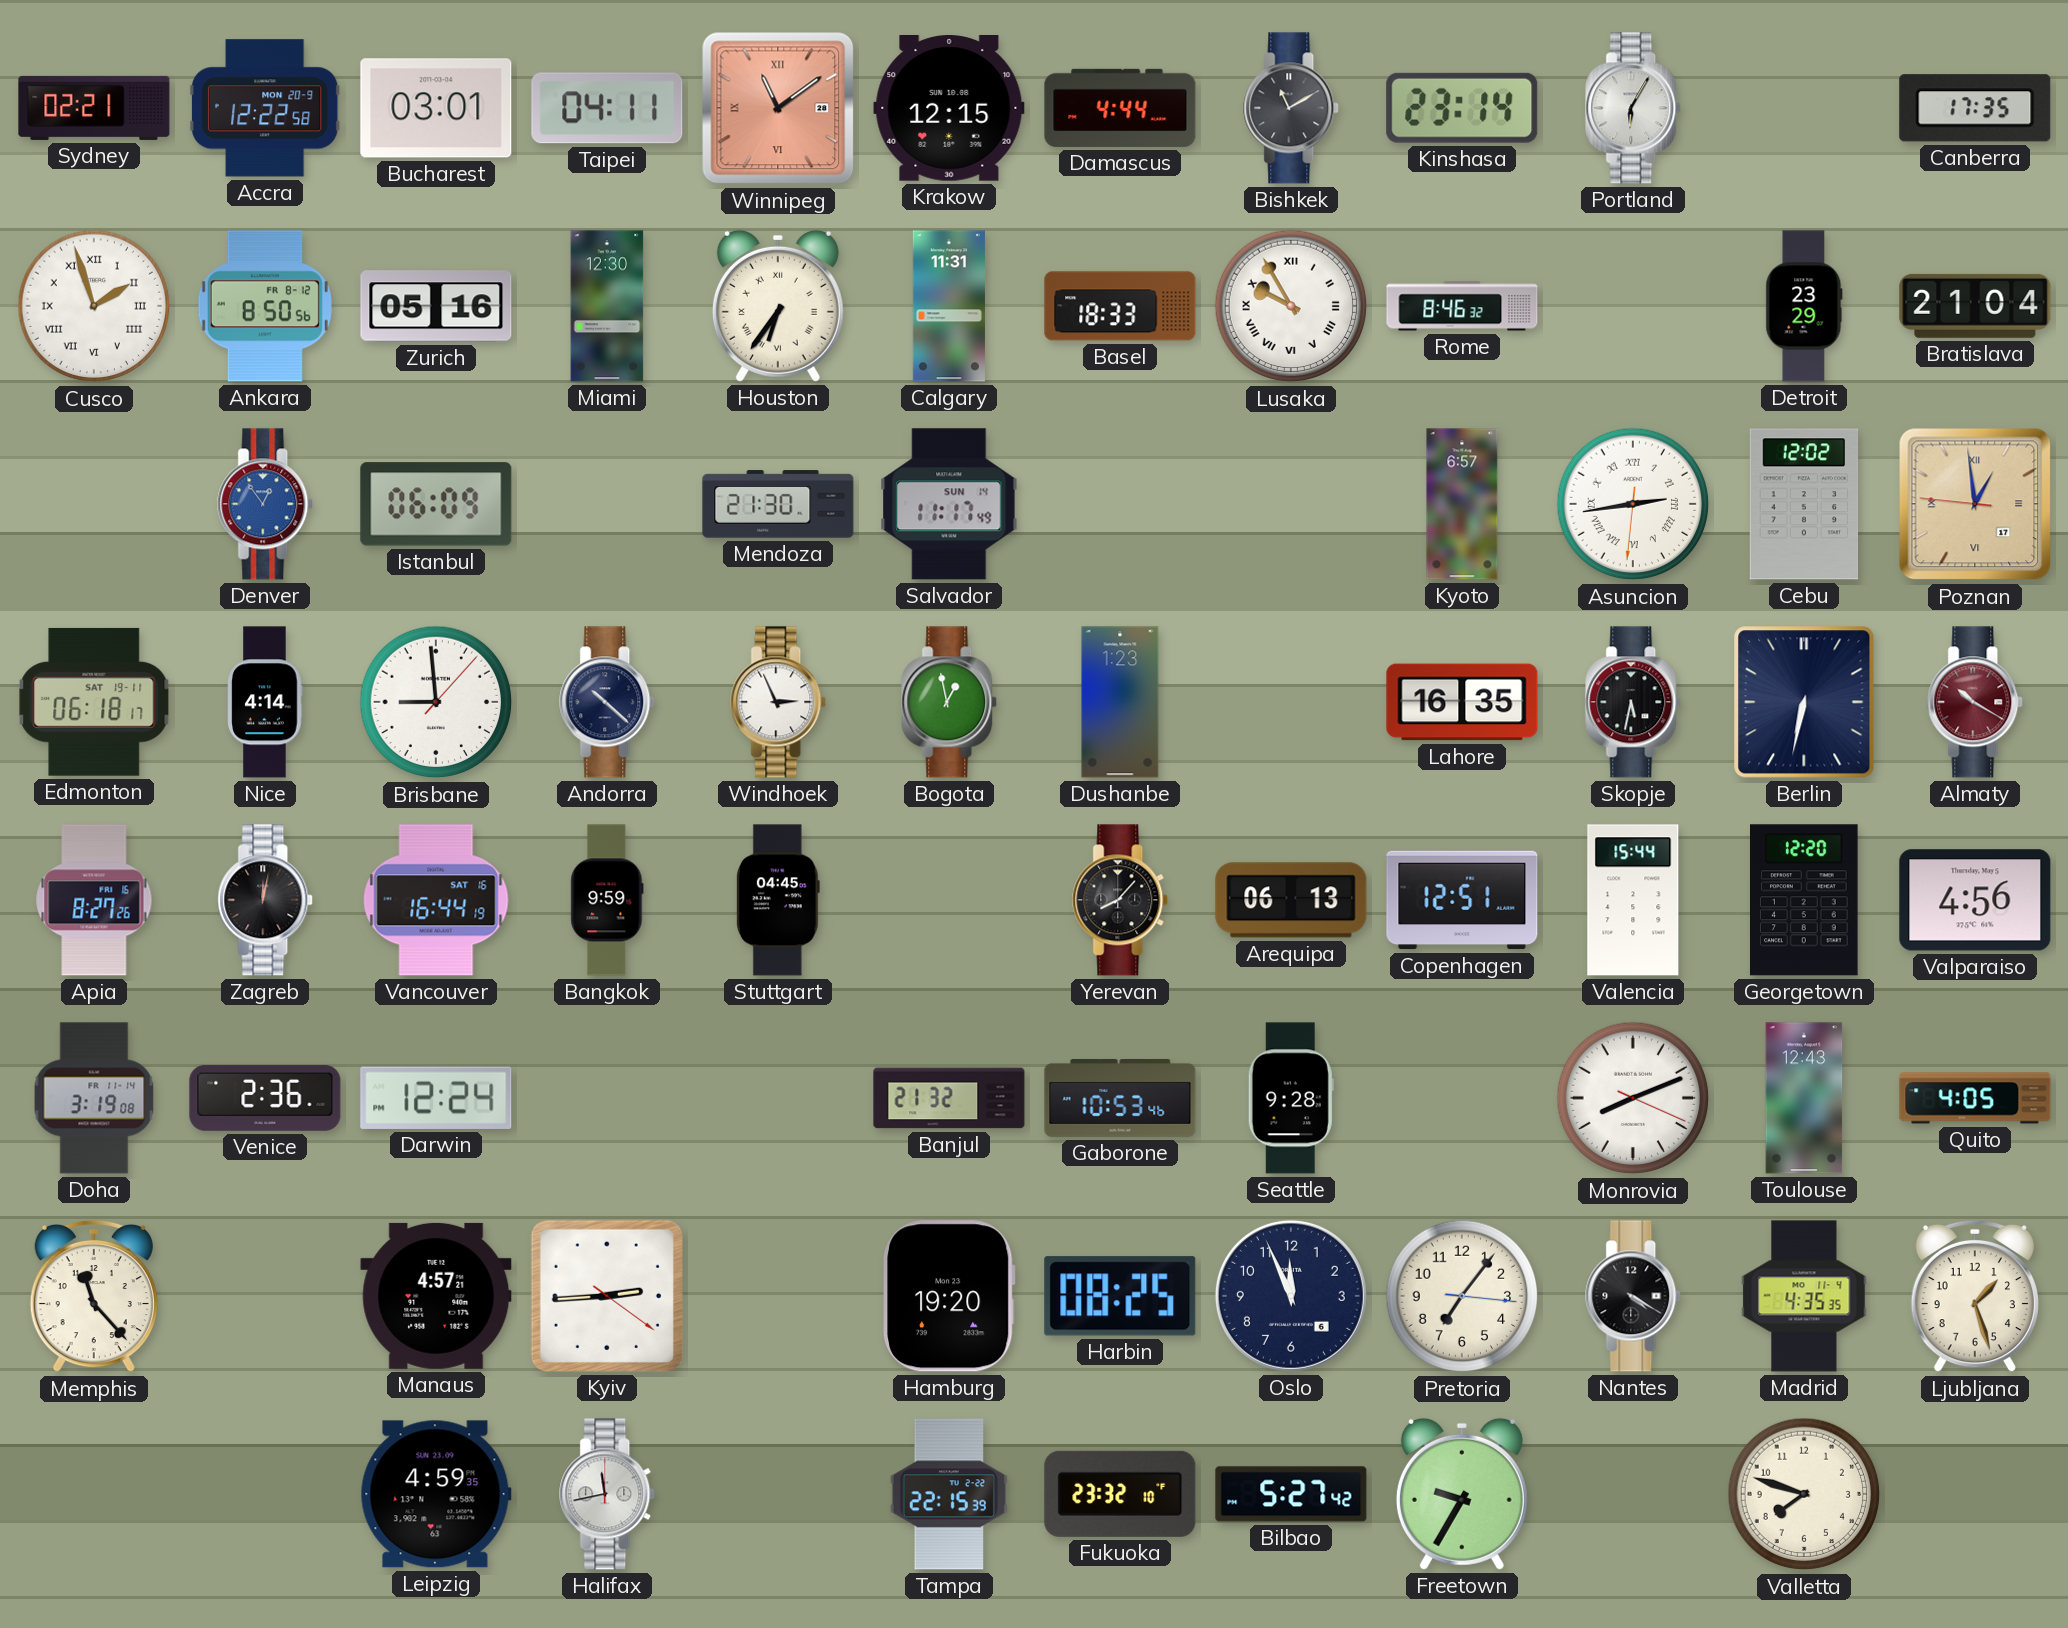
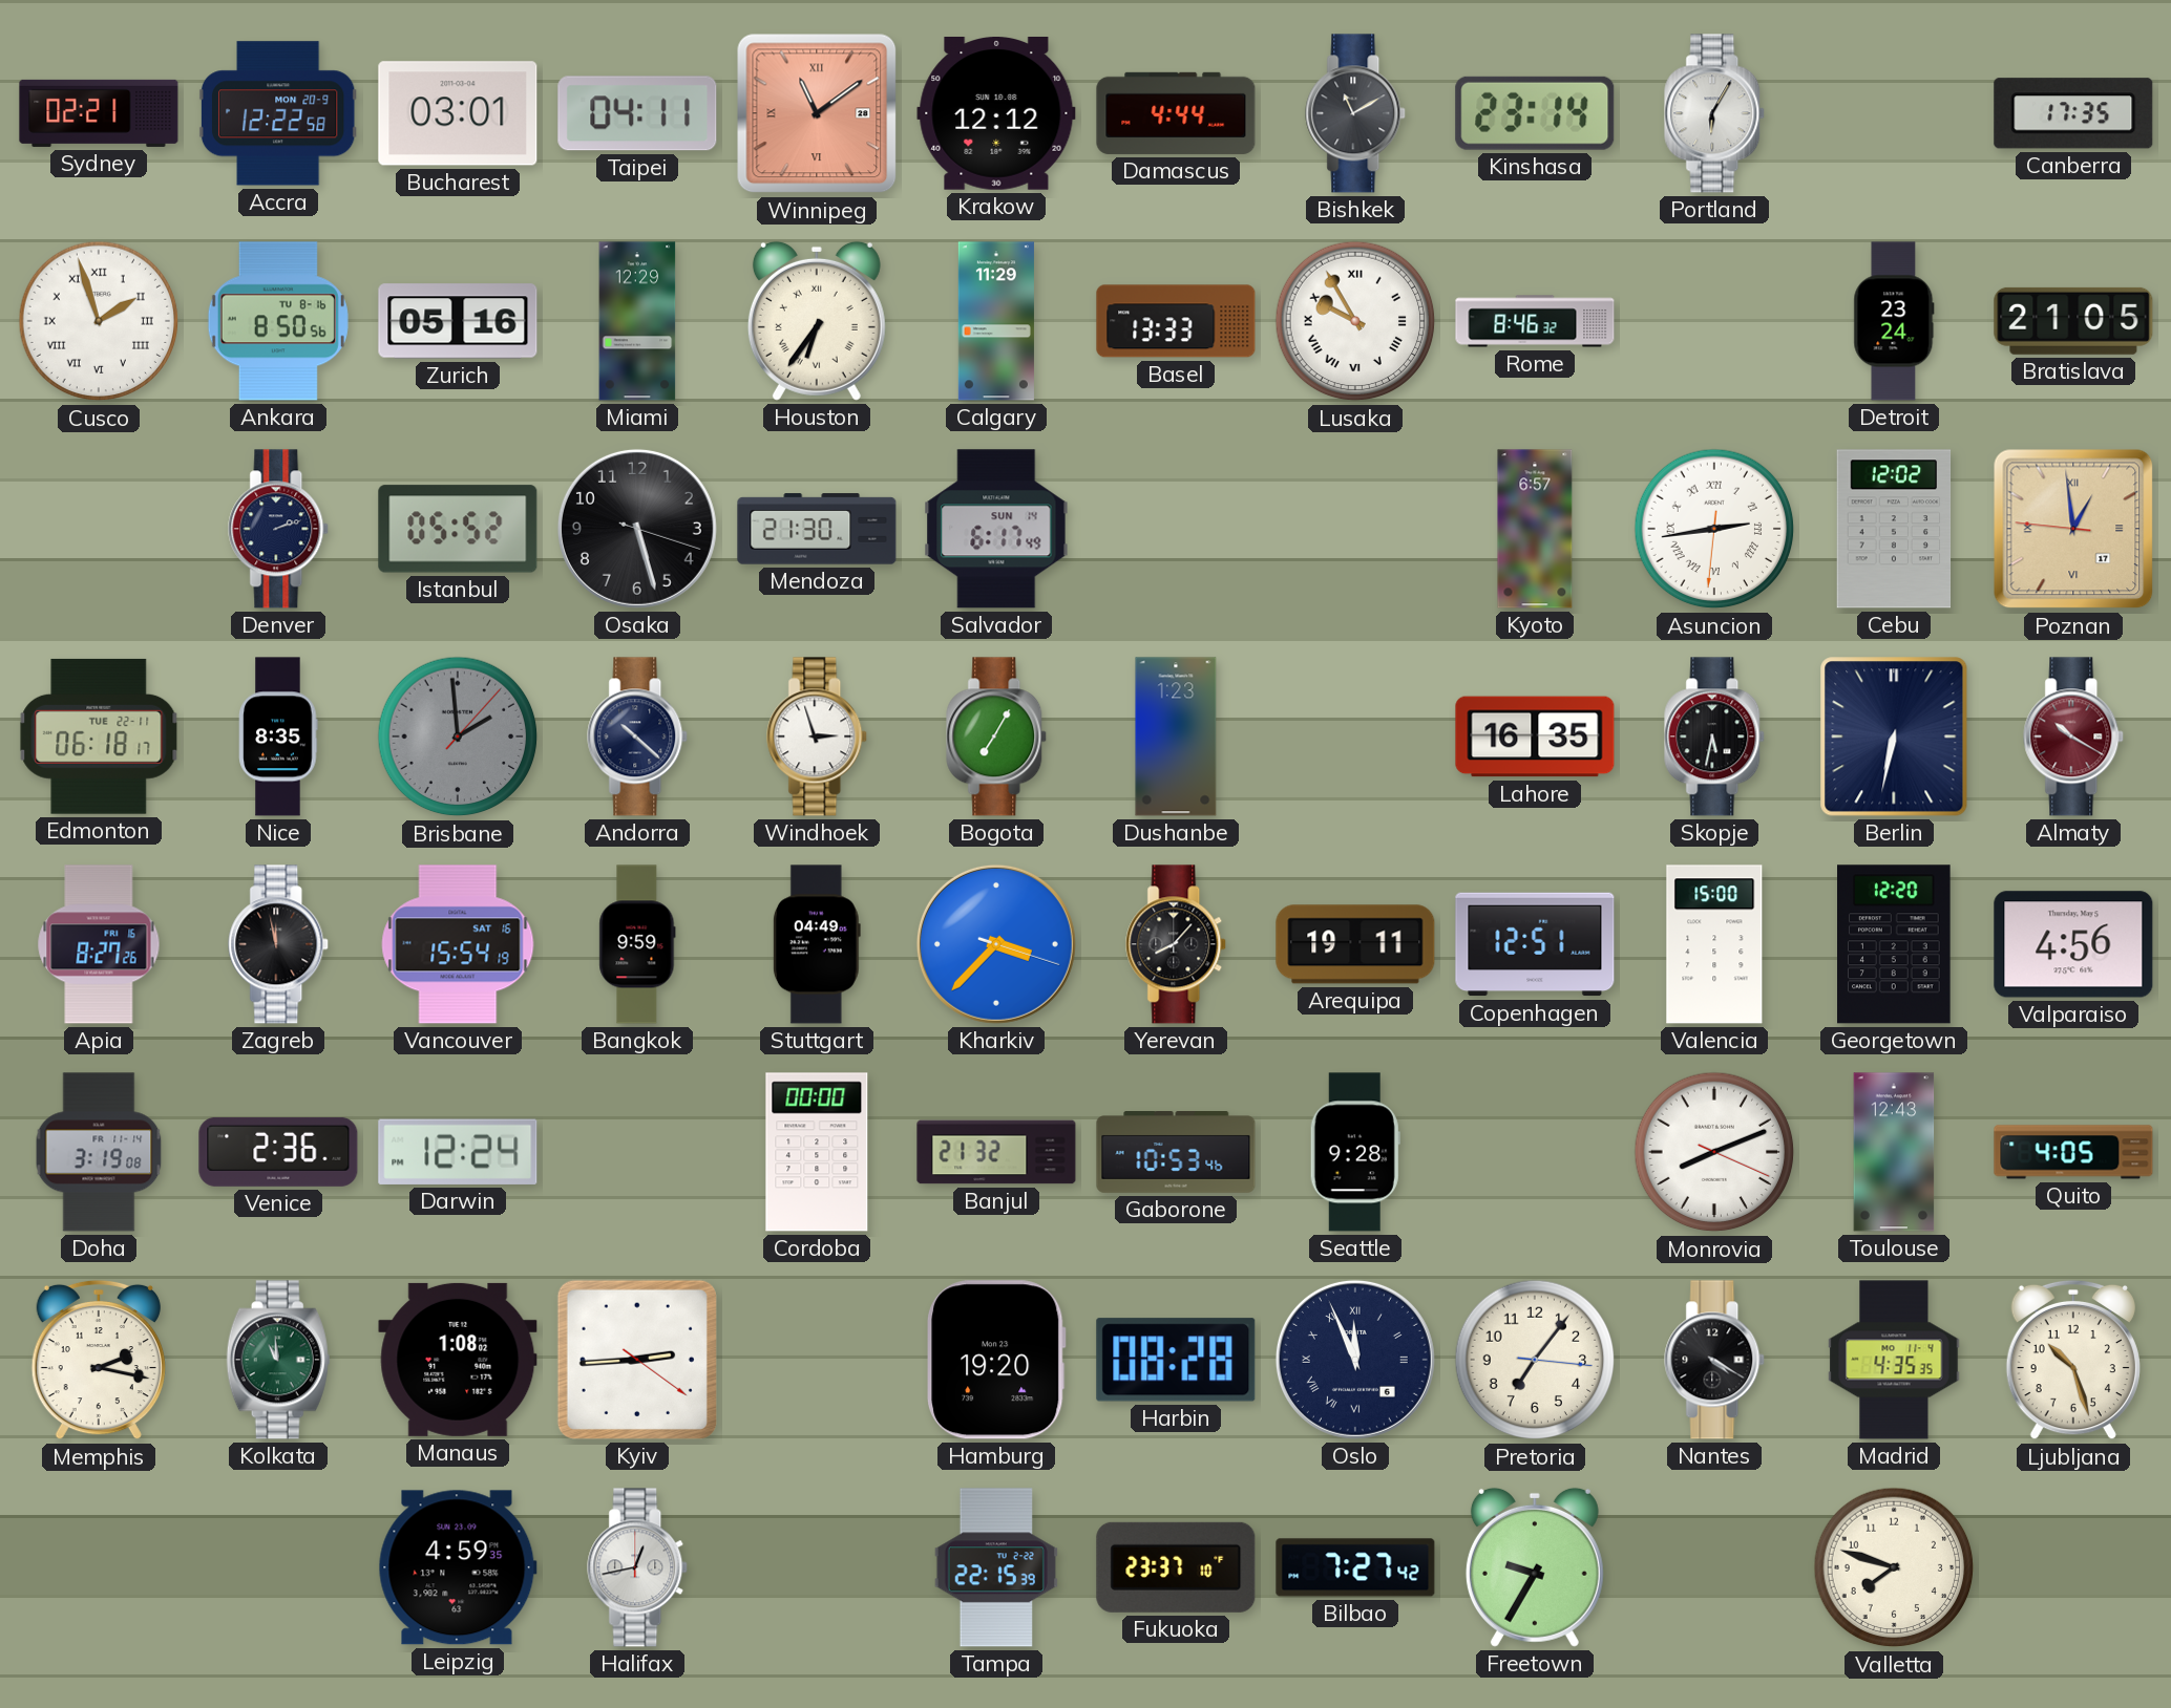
Krakow: 12:15 -> 12:12 (996, 114)
Ankara date: FR 8-12 -> TU 8-16 (278, 321)
Miami: 12:30 -> 12:29 (637, 321)
Calgary: 11:31 -> 11:29 (996, 321)
Basel: 18:33 -> 13:33 (1176, 321)
Detroit: 23:29 -> 23:24 (1894, 321)
Bratislava: 21:04 -> 21:05 (2073, 321)
Denver: 12:54 -> 2:12 (279, 529)
Denver dial: blue -> navy (279, 529)
Istanbul: 06:09 -> 05:52 (458, 529)
Osaka: none -> 5:27 (637, 529)
Salvador: 11:17 -> 6:17 (996, 529)
Edmonton date: SAT 19-11 -> TUE 22-11 (99, 736)
Nice: 4:14 -> 8:35 (278, 736)
Brisbane: 8:59 -> 1:59 (458, 736)
Brisbane dial: white -> grey (458, 736)
Windhoek: 2:56 -> 2:57 (818, 736)
Bogota: 12:58 -> 7:05 (997, 736)
Zagreb: 12:02 -> 11:58 (279, 944)
Vancouver: 16:44 -> 15:54 (458, 944)
Stuttgart: 04:45 -> 04:49 (817, 944)
Kharkiv: none -> 3:37 (996, 944)
Arequipa: 06:13 -> 19:11 (1355, 944)
Valencia: 15:44 -> 15:00 (1714, 944)
Cordoba: none -> 00:00 (817, 1152)
Memphis: 11:23 -> 2:17 (99, 1360)
Kolkata: none -> 10:59 (278, 1360)
Manaus: 4:57 -> 1:08 (458, 1360)
Harbin: 08:25 -> 08:28 (1176, 1360)
Oslo numerals: Arabic -> Roman (1355, 1360)
Ljubljana: 1:27 -> 10:27 (2073, 1360)
Halifax: 11:43 -> 12:43 (638, 1567)
Fukuoka: 23:32 -> 23:37 (1176, 1567)
Bilbao: 5:27 -> 7:27 (1355, 1567)
